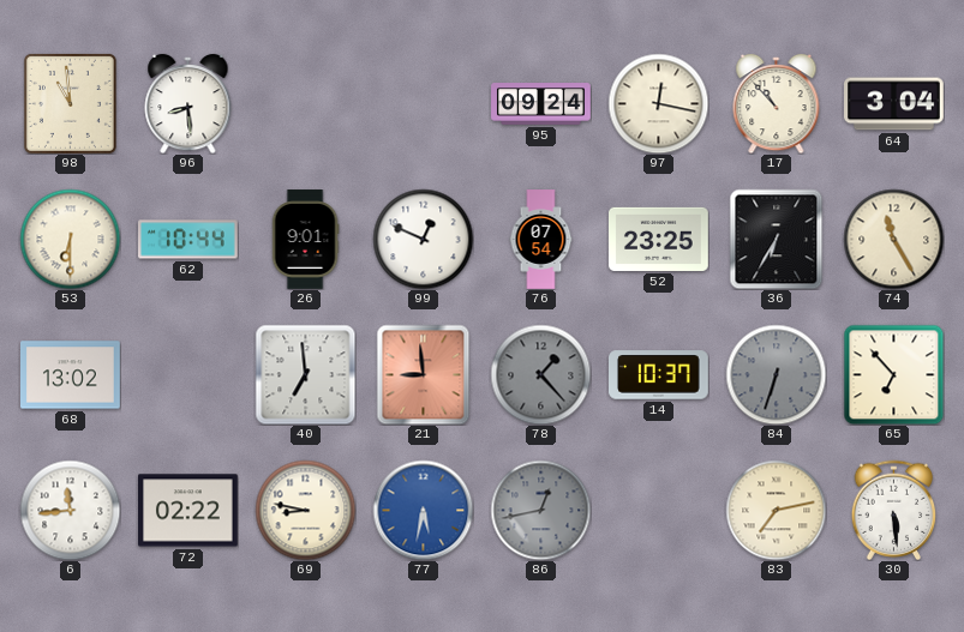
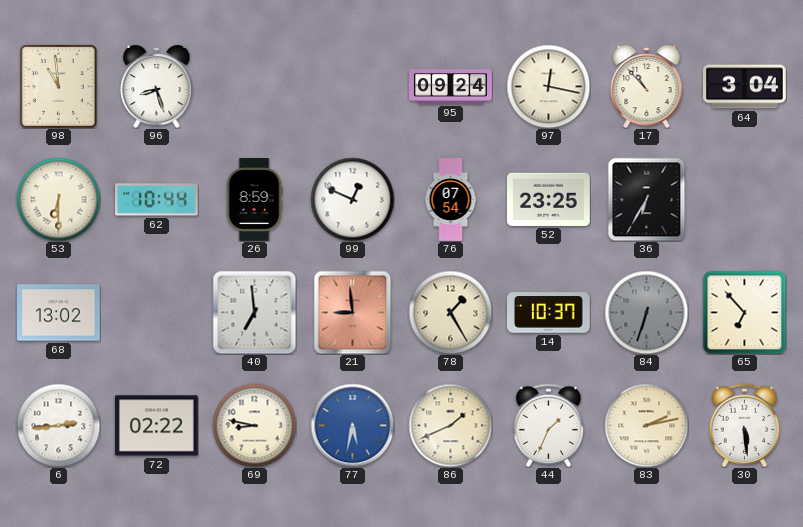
96: 8:29 -> 8:27 (157, 86)
26: 9:01 -> 8:59 (254, 200)
74: 11:25 -> none (893, 239)
78: 1:23 -> 1:25 (450, 312)
78 dial: grey -> cream (450, 312)
6: 11:44 -> 2:44 (58, 425)
86: 12:43 -> 1:41 (450, 425)
86 dial: grey -> cream (450, 425)
44: none -> 1:34 (549, 425)
83: 7:13 -> 2:13 (646, 425)
